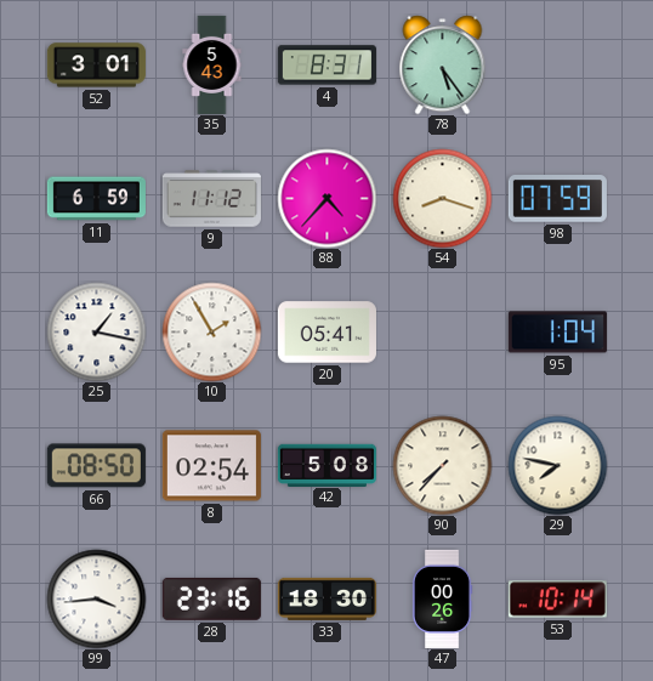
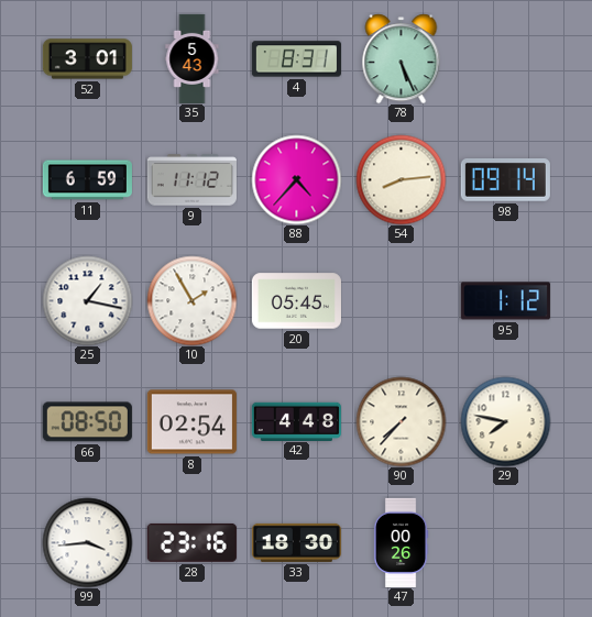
78: 5:24 -> 5:26 (402, 58)
54: 8:18 -> 8:14 (401, 179)
98: 07:59 -> 09:14 (505, 180)
20: 05:41 -> 05:45 (296, 301)
95: 1:04 -> 1:12 (505, 301)
42: 5:08 -> 4:48 (296, 421)
53: 10:14 -> none (557, 600)
